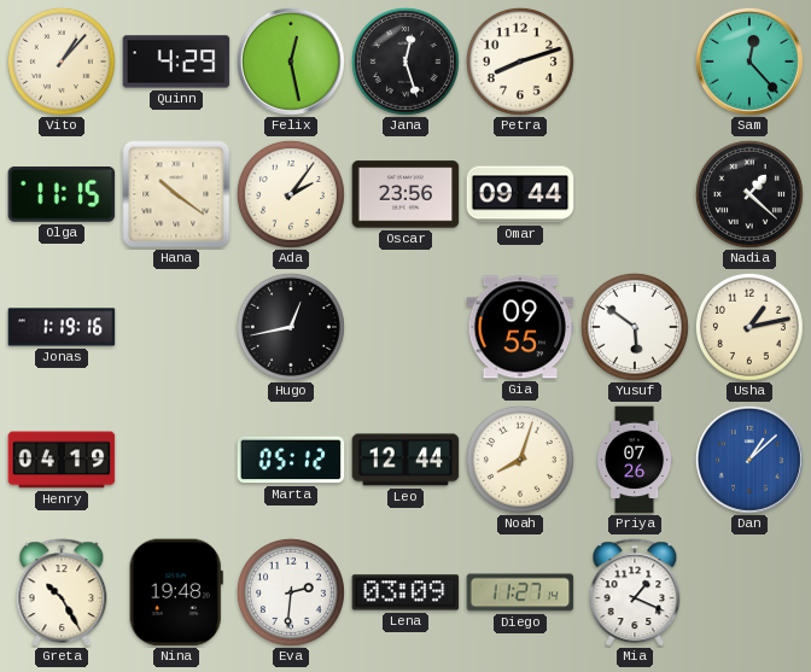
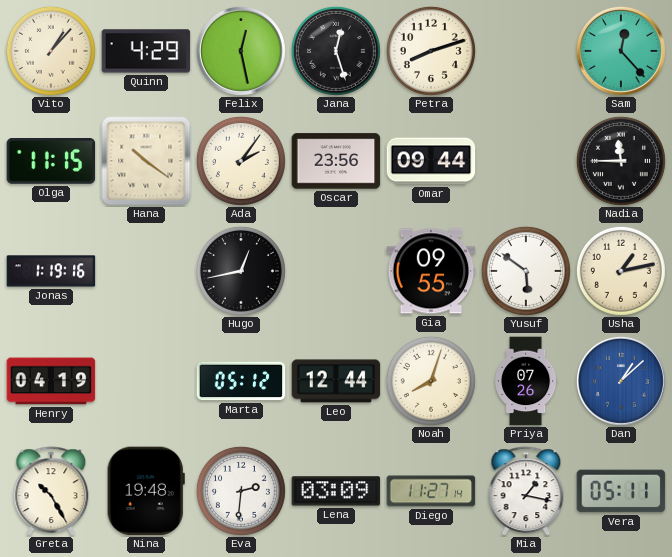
Nadia: 1:22 -> 11:45 (621, 161)
Mia: 1:19 -> 1:17 (526, 491)
Vera: none -> 05:11 (621, 491)
